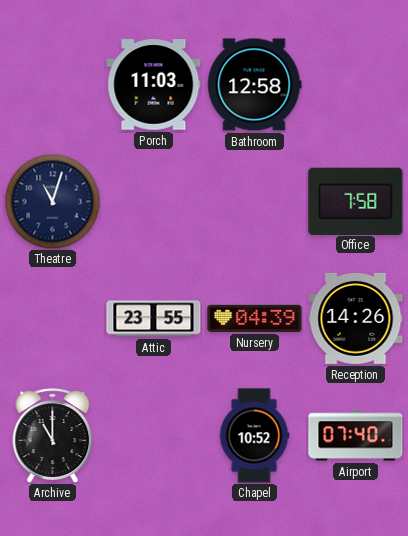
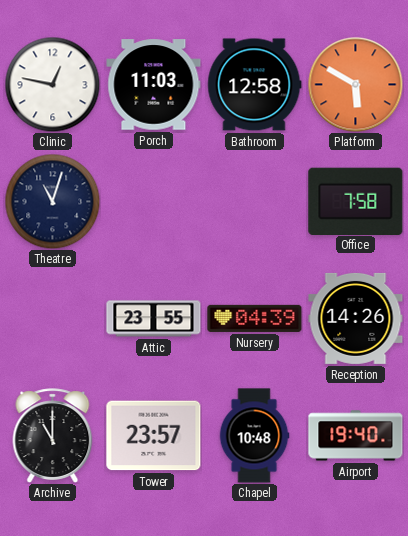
Clinic: none -> 12:47 (52, 84)
Platform: none -> 5:50 (355, 84)
Tower: none -> 23:57 (154, 436)
Chapel: 10:52 -> 10:48 (254, 436)
Airport: 07:40 -> 19:40 (356, 436)
